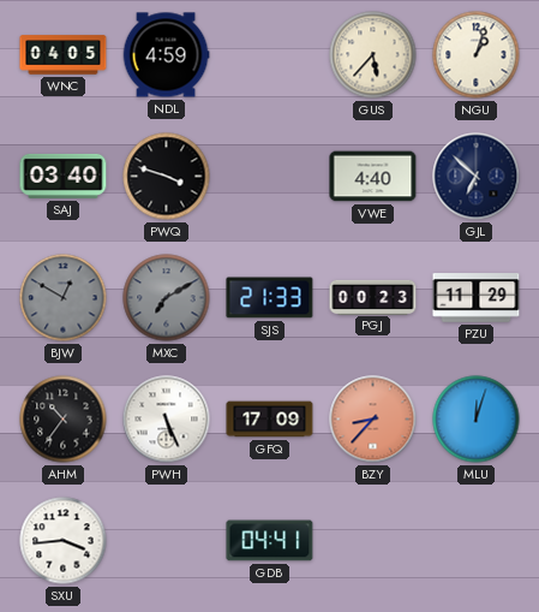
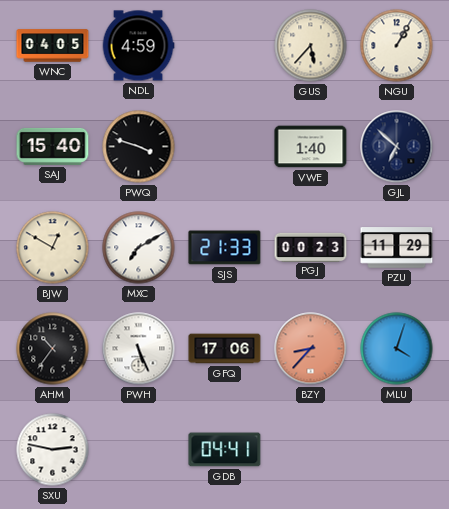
NGU: 1:03 -> 1:05 (397, 46)
SAJ: 03:40 -> 15:40 (53, 146)
VWE: 4:40 -> 1:40 (311, 147)
BJW dial: grey -> cream (53, 248)
MXC dial: grey -> white (139, 248)
GFQ: 17:09 -> 17:06 (225, 349)
MLU: 12:03 -> 4:03 (397, 349)
SXU: 3:44 -> 2:47 (53, 450)
